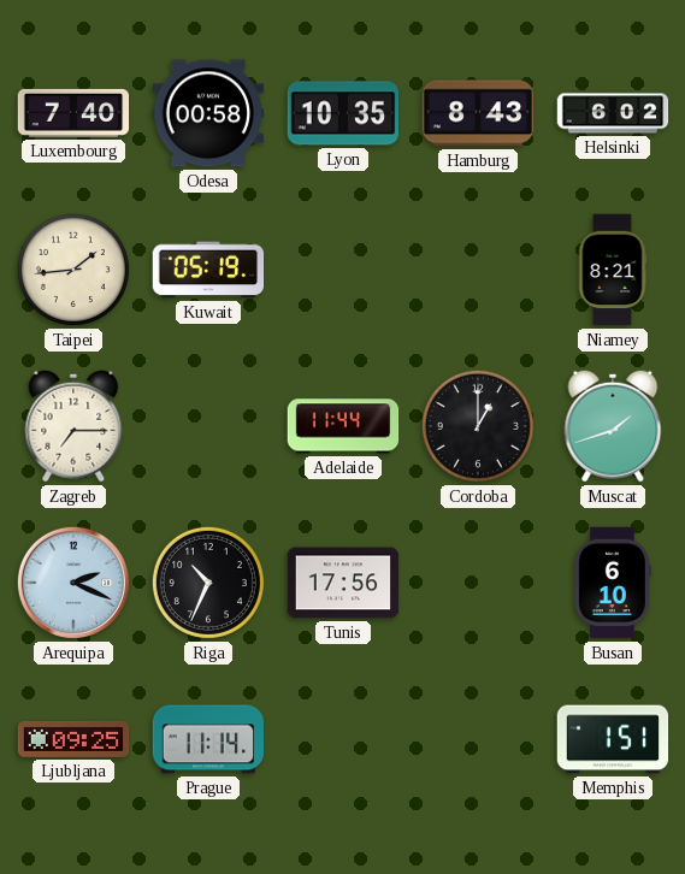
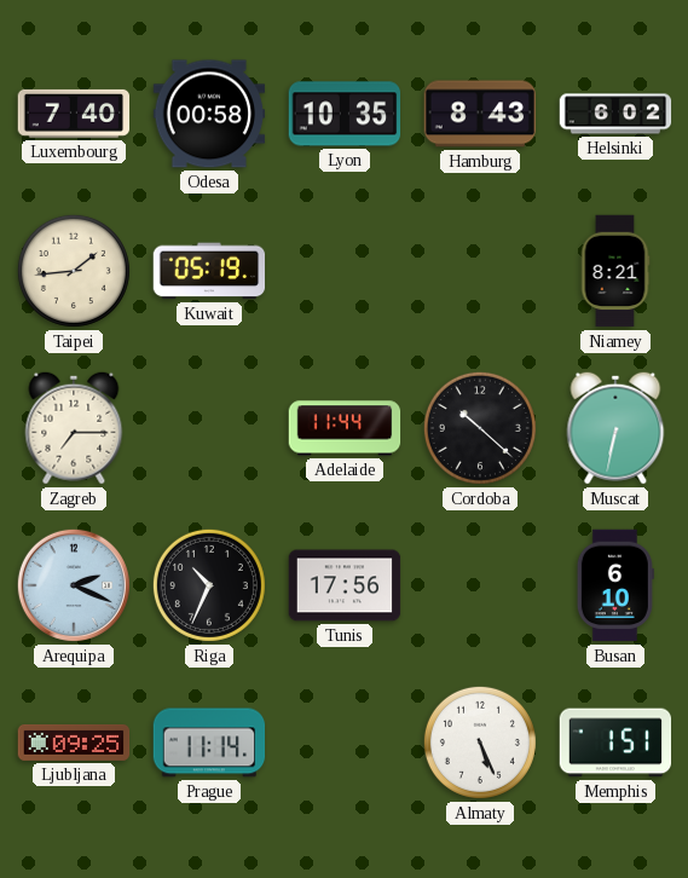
Cordoba: 1:00 -> 10:22 (480, 428)
Muscat: 1:42 -> 6:32 (615, 428)
Almaty: none -> 5:26 (480, 743)
